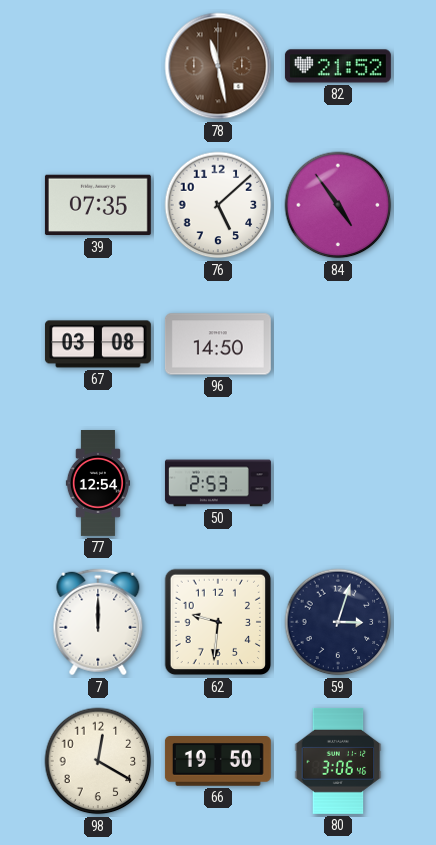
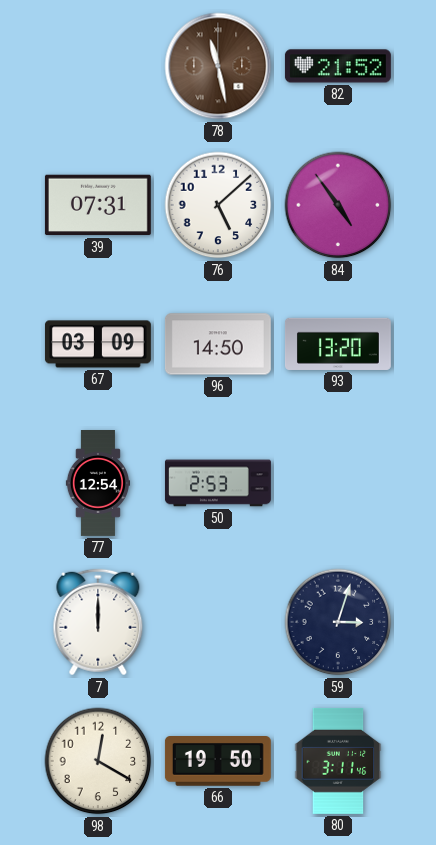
39: 07:35 -> 07:31 (98, 205)
67: 03:08 -> 03:09 (98, 344)
93: none -> 13:20 (338, 344)
62: 9:31 -> none (218, 622)
80: 3:06 -> 3:11 (338, 761)
